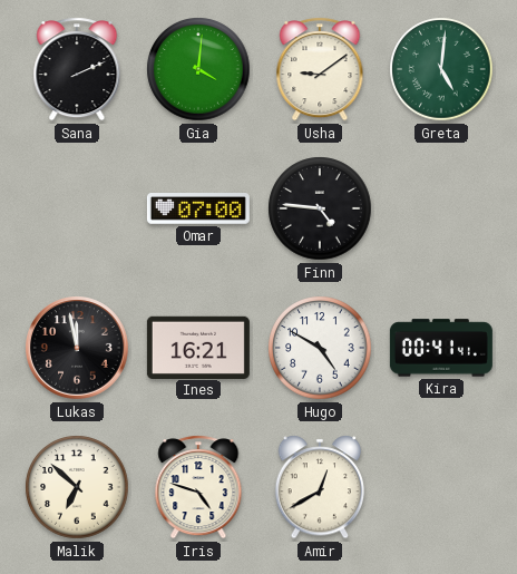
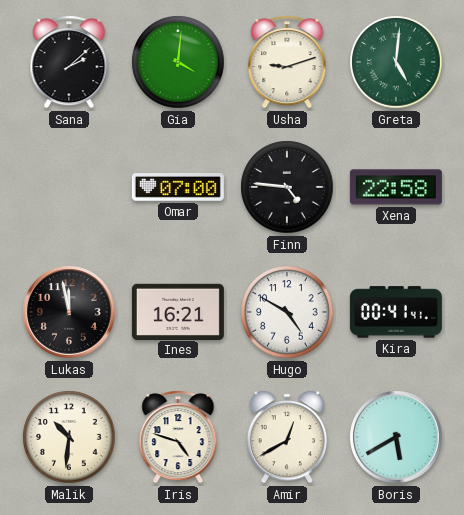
Sana: 2:11 -> 2:08 (69, 62)
Usha: 9:09 -> 9:12 (287, 62)
Xena: none -> 22:58 (396, 187)
Malik: 6:52 -> 10:31 (69, 437)
Boris: none -> 5:40 (397, 438)
